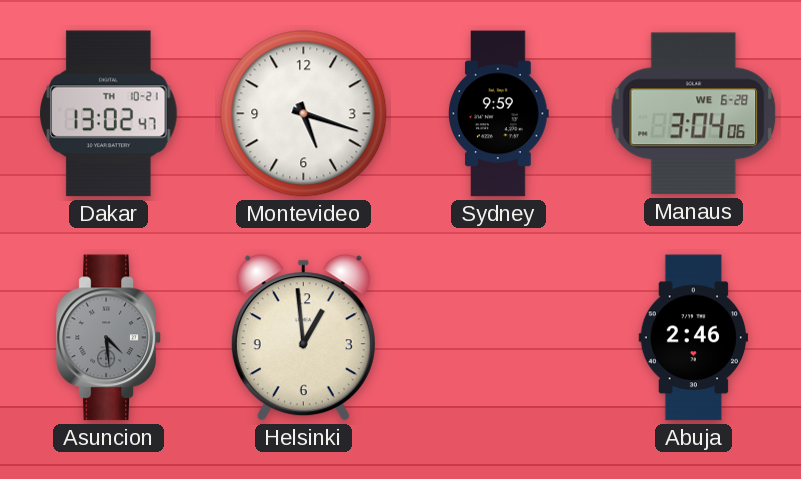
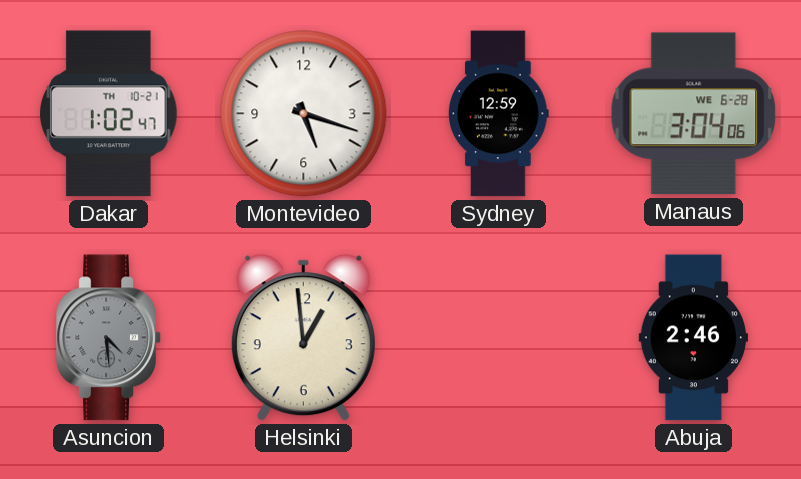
Dakar: 13:02 -> 1:02 (109, 114)
Sydney: 9:59 -> 12:59 (499, 114)
